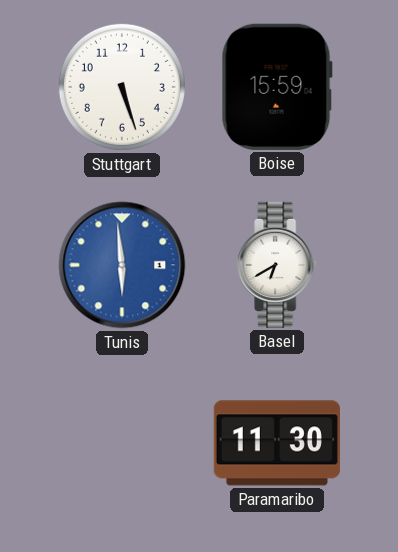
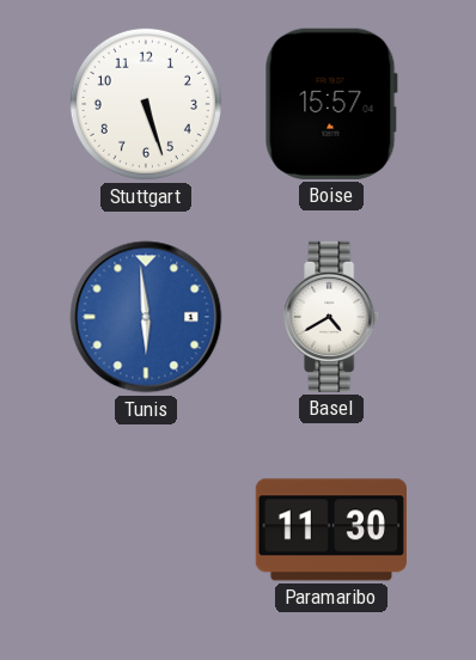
Boise: 15:59 -> 15:57 (331, 104)
Basel: 6:40 -> 4:40 (332, 317)
